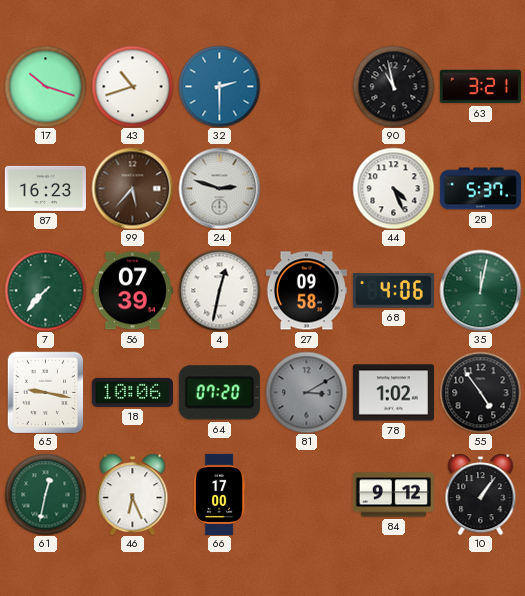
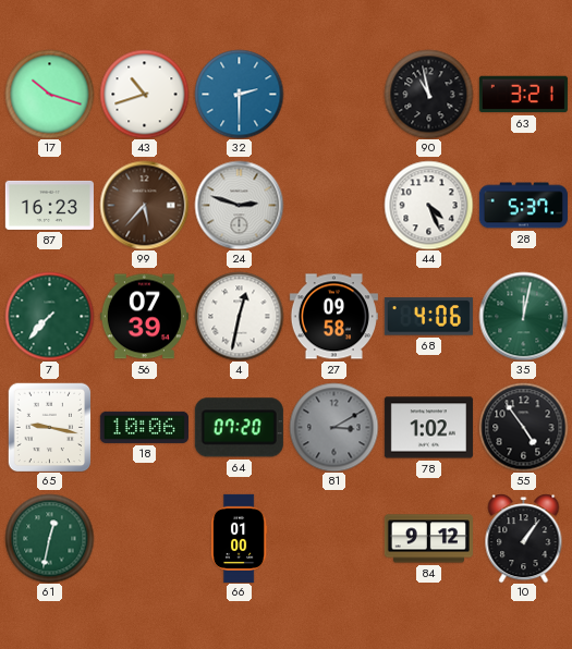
46: 6:26 -> none (133, 494)
66: 17:00 -> 01:00 (239, 538)
